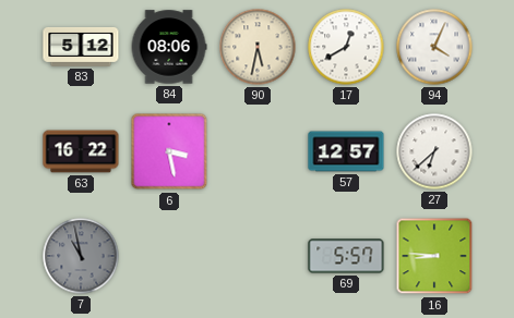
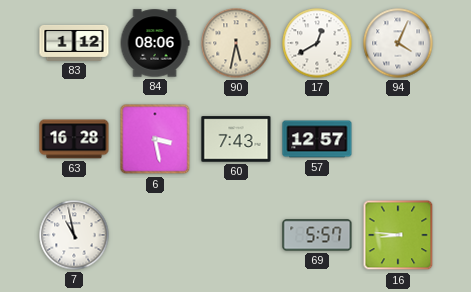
83: 5:12 -> 1:12 (74, 43)
63: 16:22 -> 16:28 (74, 139)
60: none -> 7:43 (236, 139)
27: 6:38 -> none (434, 151)
7 dial: grey -> white (74, 235)
